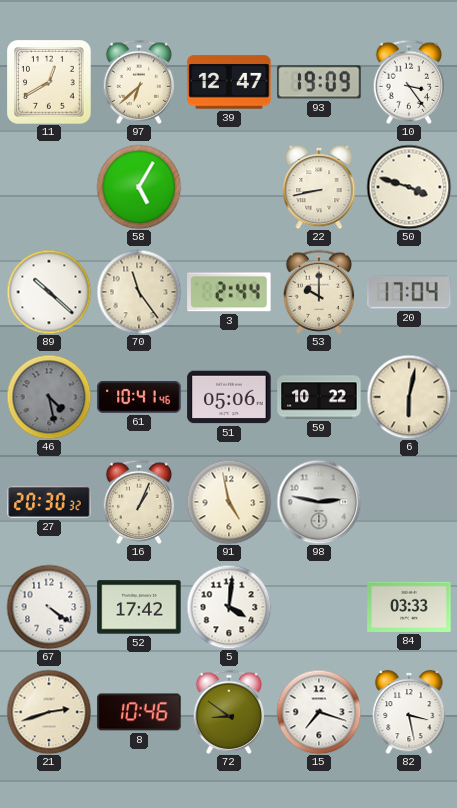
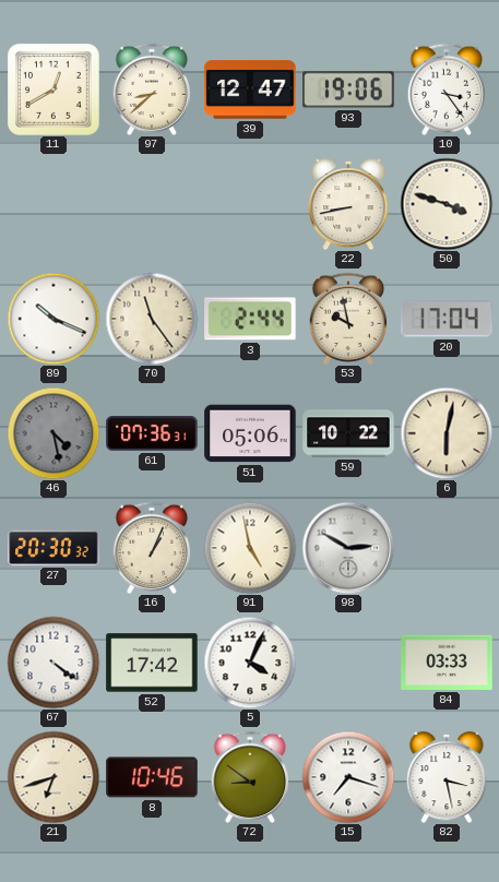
97: 6:38 -> 8:38 (152, 88)
93: 19:09 -> 19:06 (348, 90)
58: 5:05 -> none (139, 187)
89: 10:22 -> 10:19 (54, 319)
53: 10:00 -> 9:58 (348, 318)
61: 10:41 -> 07:36 (152, 433)
98: 2:47 -> 2:50 (348, 548)
5: 4:01 -> 4:04 (250, 663)
21: 2:42 -> 6:42 (54, 777)
